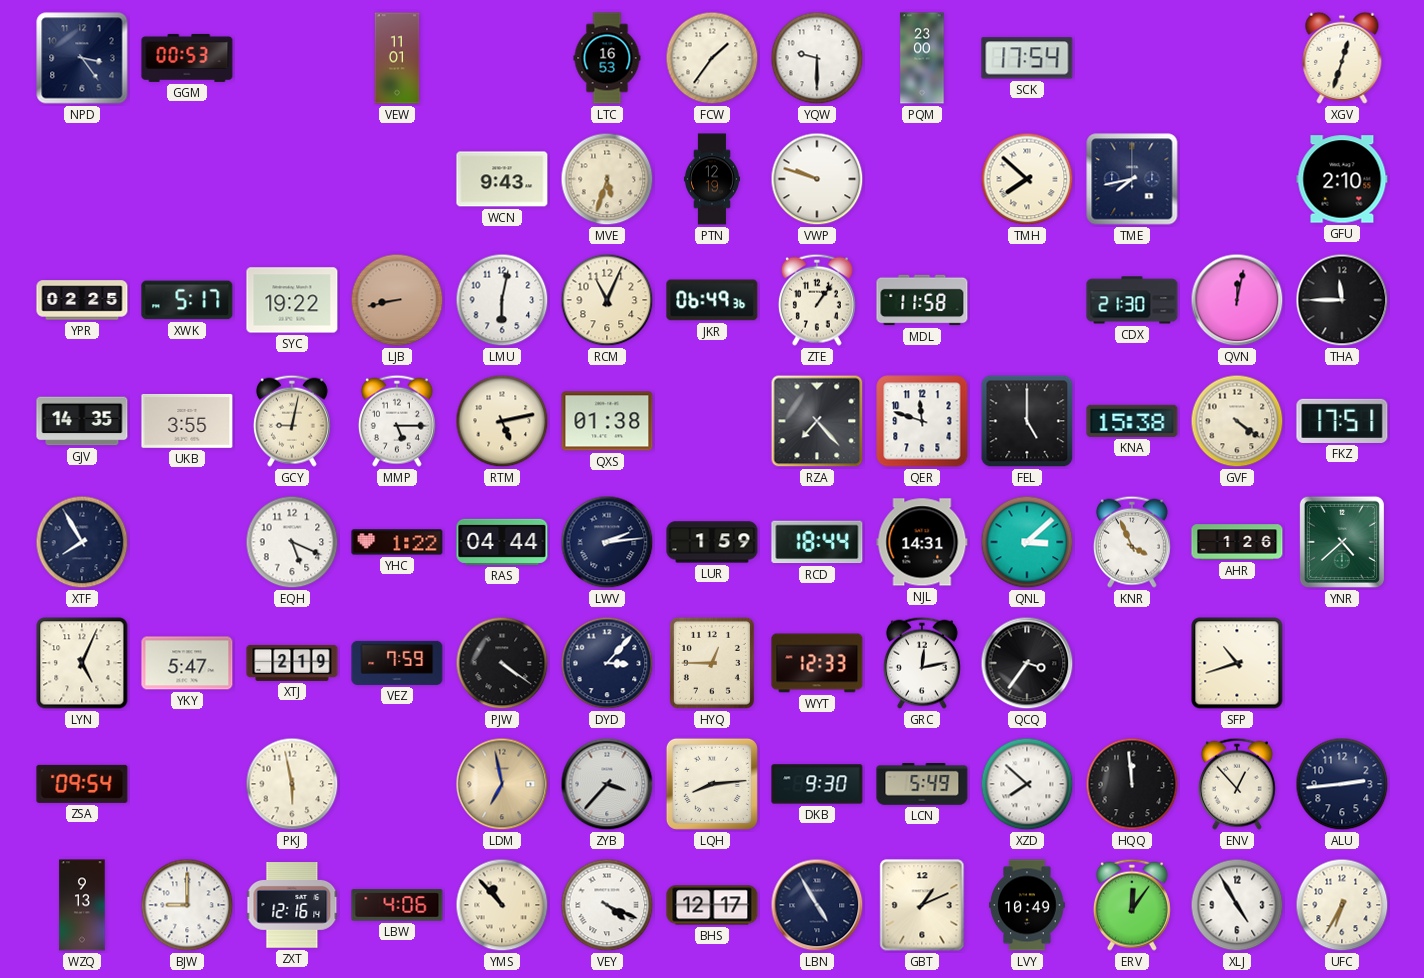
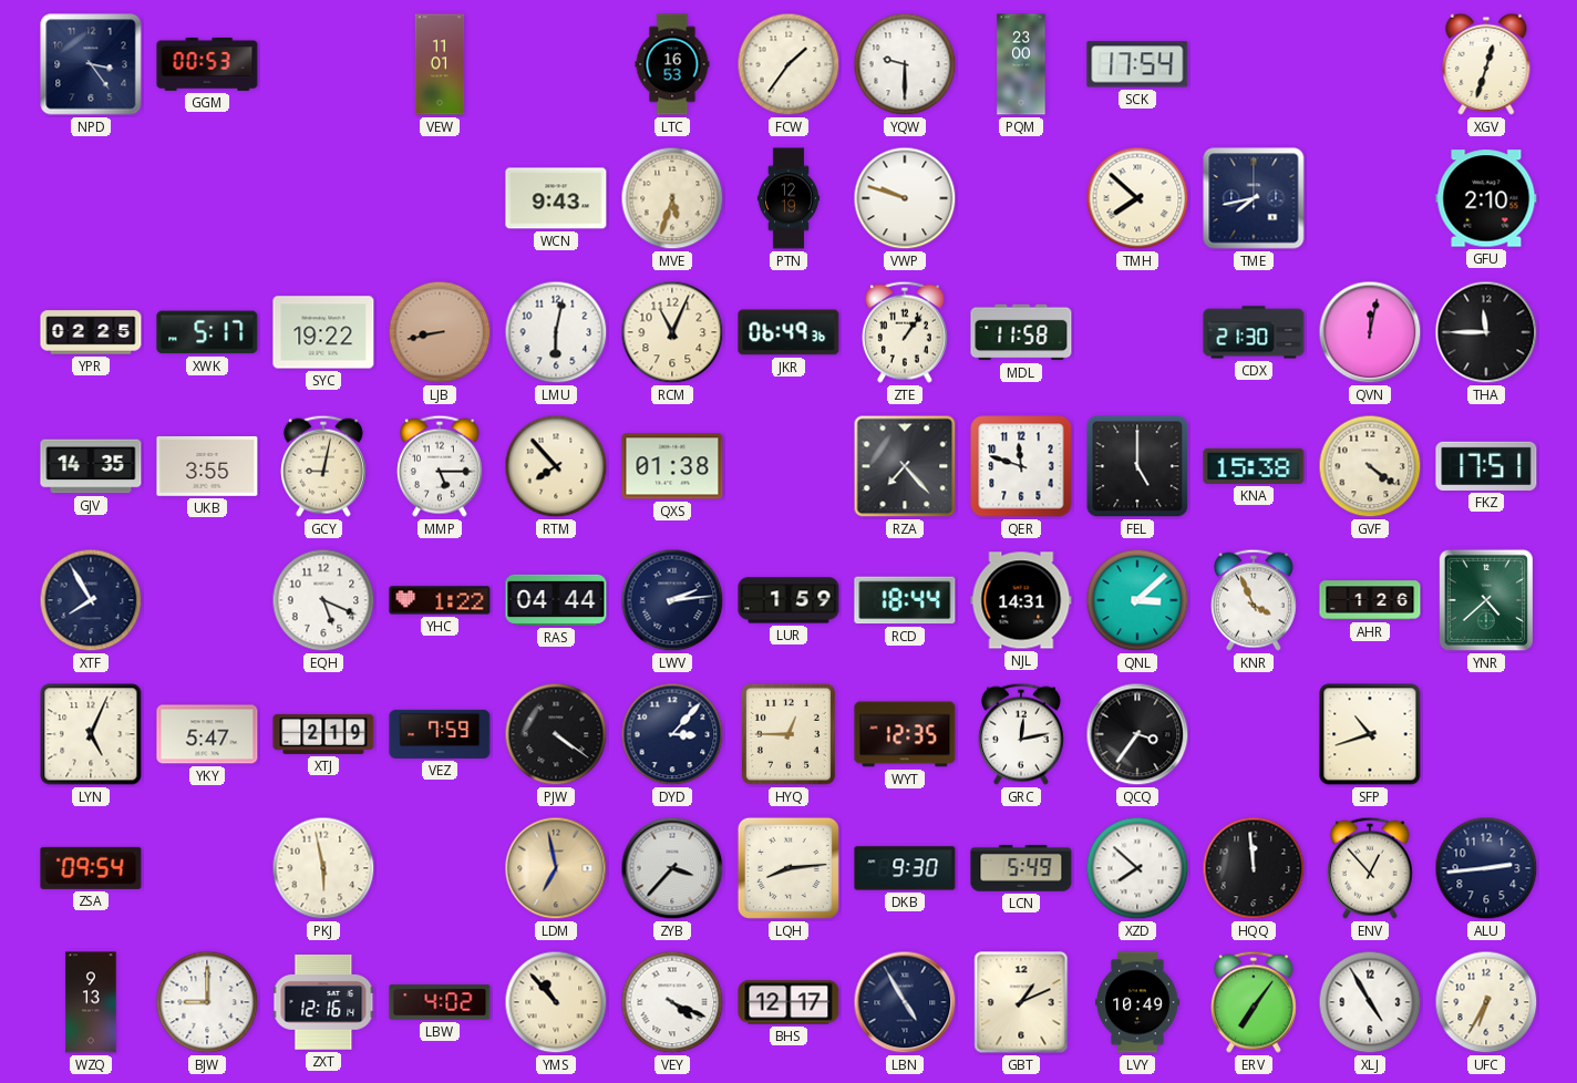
RTM: 5:13 -> 7:53 (556, 466)
WYT: 12:33 -> 12:35 (905, 734)
LBW: 4:06 -> 4:02 (440, 1002)
ERV: 12:06 -> 7:06 (1254, 1002)
